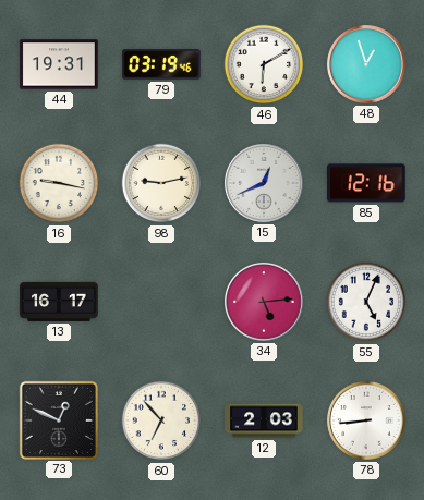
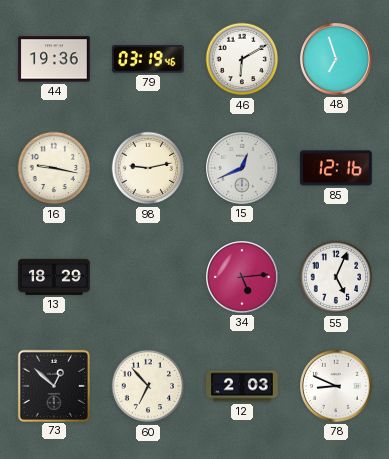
44: 19:31 -> 19:36 (54, 59)
48: 12:57 -> 6:57 (337, 60)
13: 16:17 -> 18:29 (54, 277)
73: 12:49 -> 12:52 (53, 385)
78: 8:44 -> 8:49 (337, 387)
